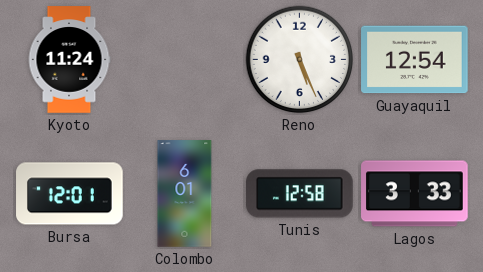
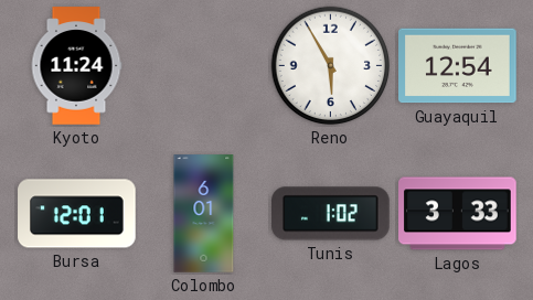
Reno: 5:26 -> 5:55 (331, 66)
Tunis: 12:58 -> 1:02 (331, 214)
